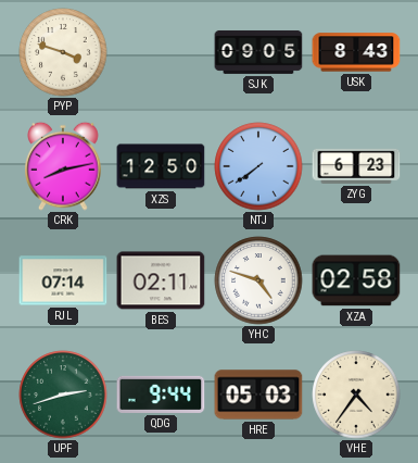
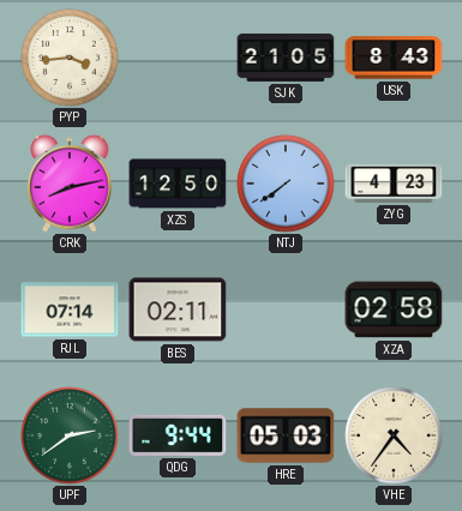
PYP: 3:48 -> 3:44 (70, 58)
SJK: 09:05 -> 21:05 (286, 58)
ZYG: 6:23 -> 4:23 (394, 184)
YHC: 4:48 -> none (258, 280)
UPF: 2:42 -> 2:39 (70, 435)
